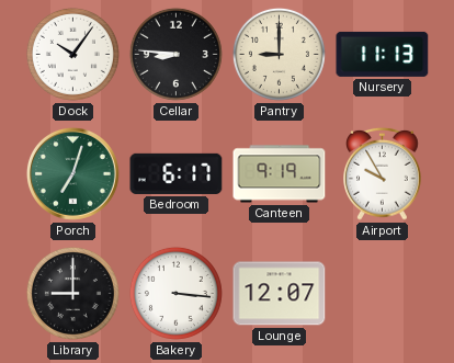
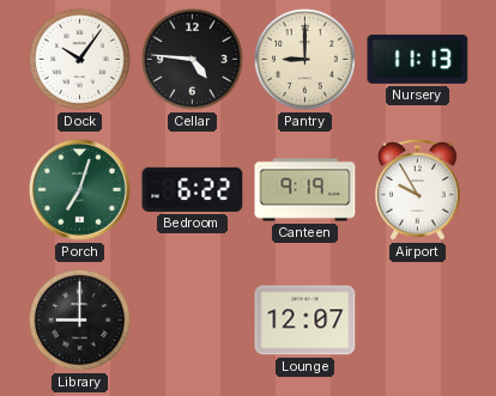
Cellar: 8:46 -> 4:46 (192, 59)
Bedroom: 6:17 -> 6:22 (193, 189)
Bakery: 3:16 -> none (175, 293)
